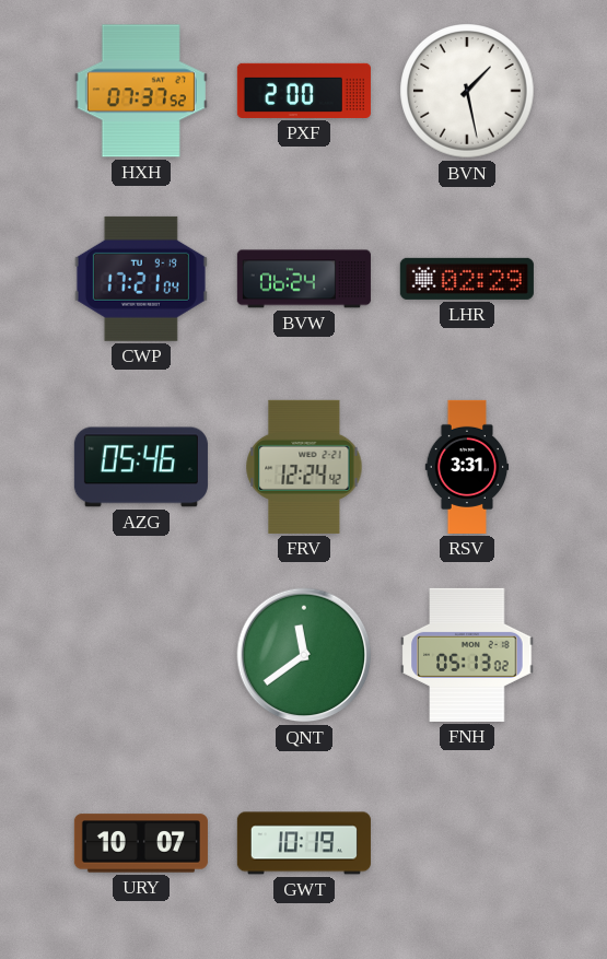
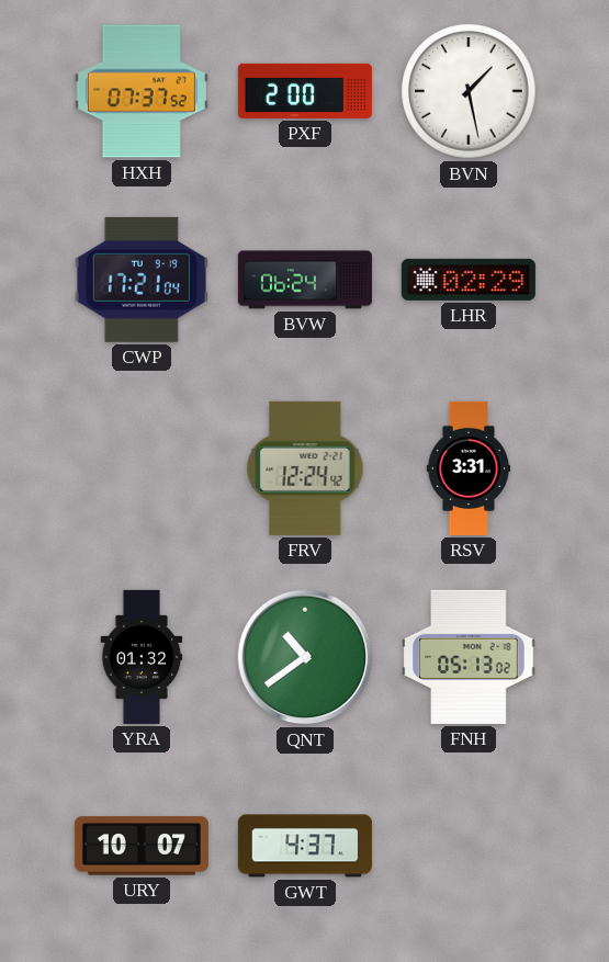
AZG: 05:46 -> none (141, 467)
YRA: none -> 01:32 (142, 657)
QNT: 11:39 -> 10:39 (305, 657)
GWT: 10:19 -> 4:37 (305, 846)
